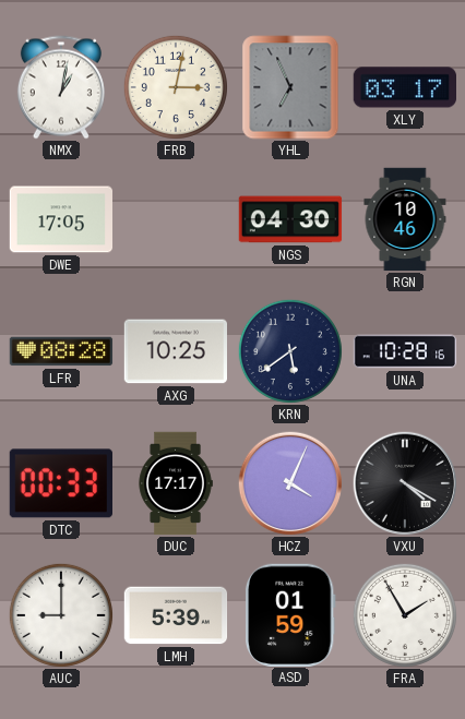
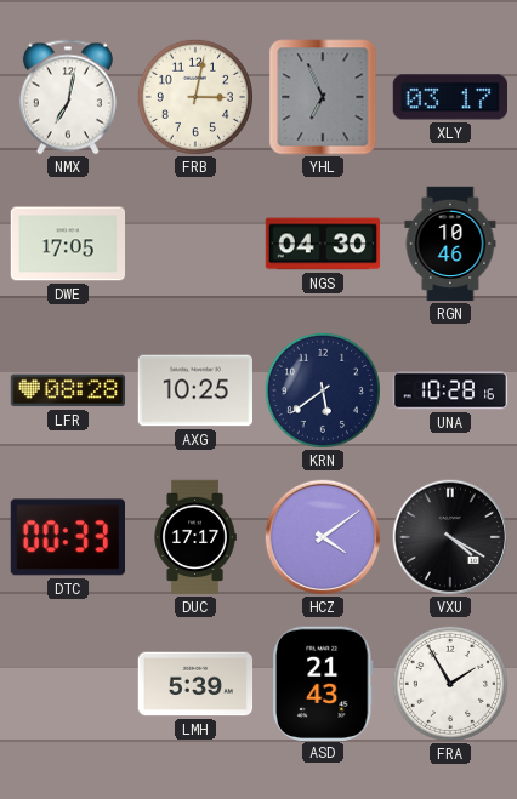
NMX: 1:02 -> 7:02 (68, 97)
HCZ: 4:04 -> 4:09 (322, 536)
AUC: 9:00 -> none (61, 615)
ASD: 01:59 -> 21:43 (323, 683)
